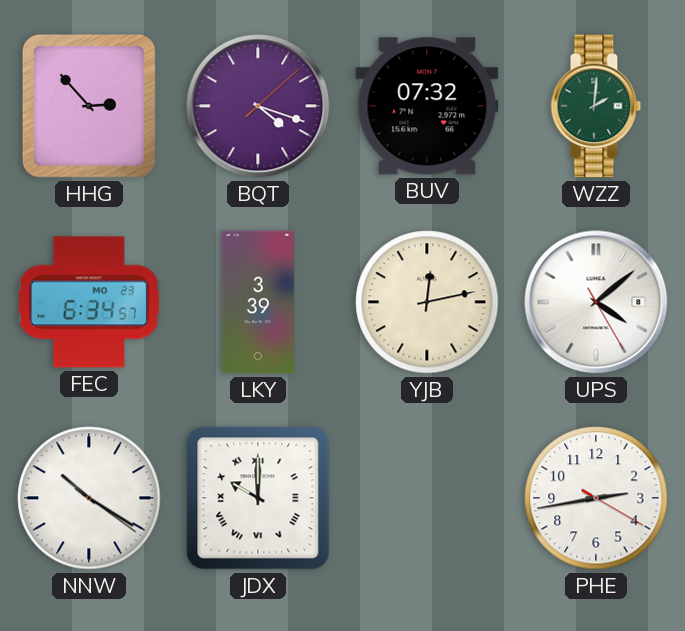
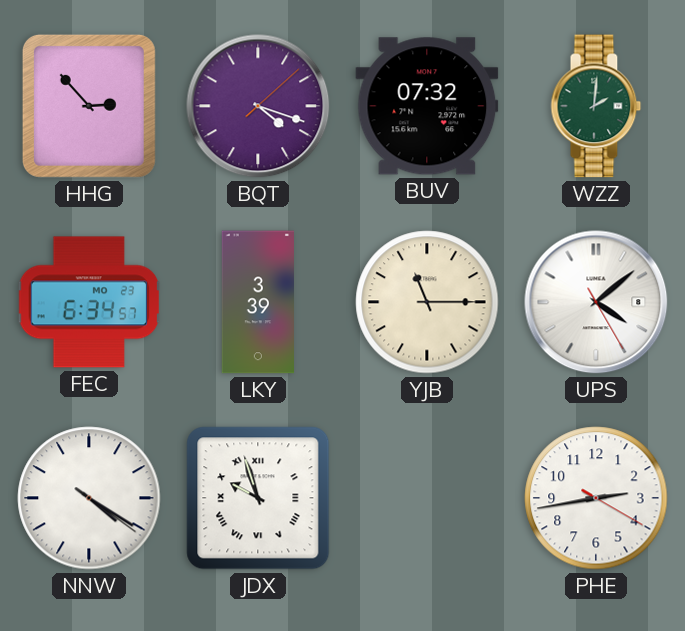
YJB: 12:13 -> 11:15 (427, 302)
NNW: 10:20 -> 4:20 (89, 498)
JDX: 10:00 -> 9:57 (258, 498)
